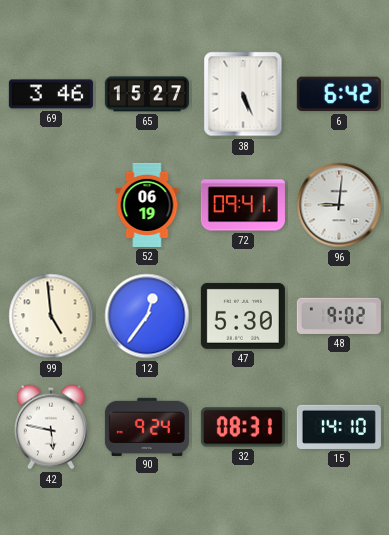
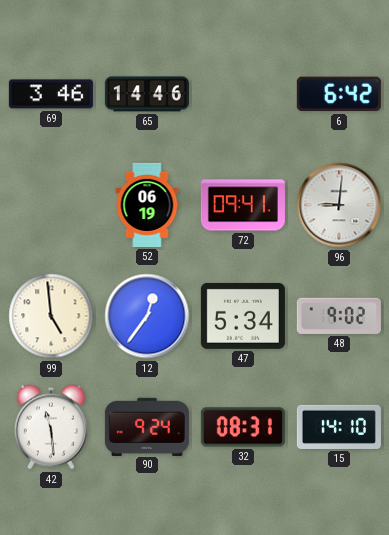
65: 15:27 -> 14:46 (147, 94)
38: 5:26 -> none (243, 94)
47: 5:30 -> 5:34 (243, 316)
42: 5:47 -> 11:29 (51, 427)
